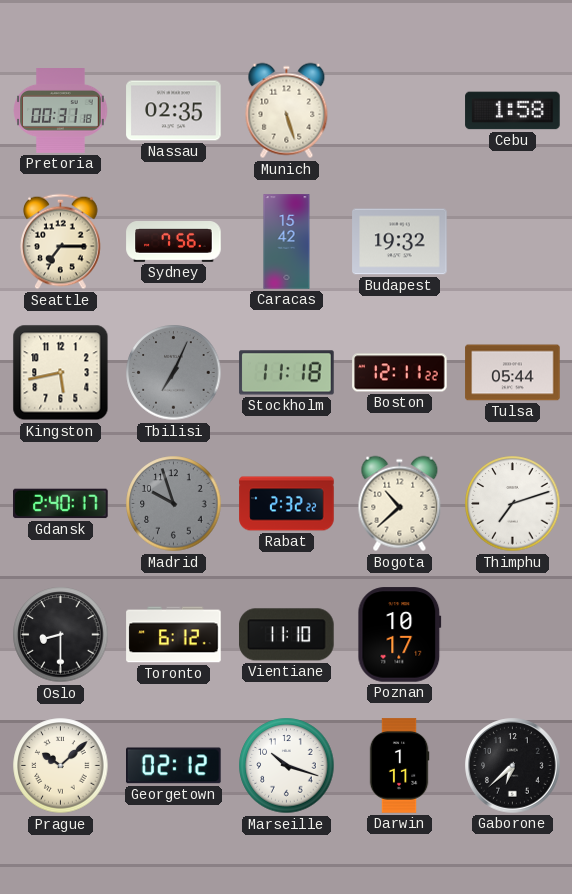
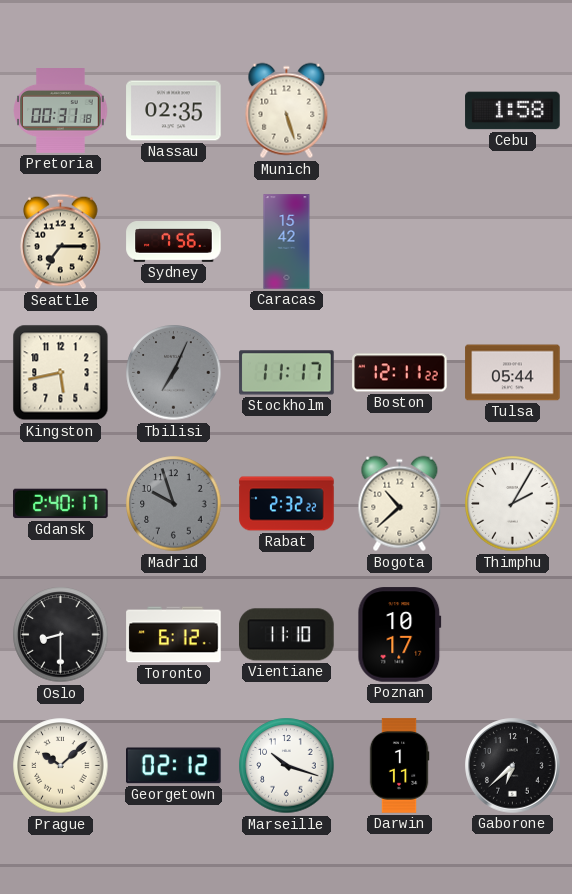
Budapest: 19:32 -> none (400, 242)
Stockholm: 11:18 -> 11:17 (287, 373)
Thimphu: 7:12 -> 2:05 (513, 504)
